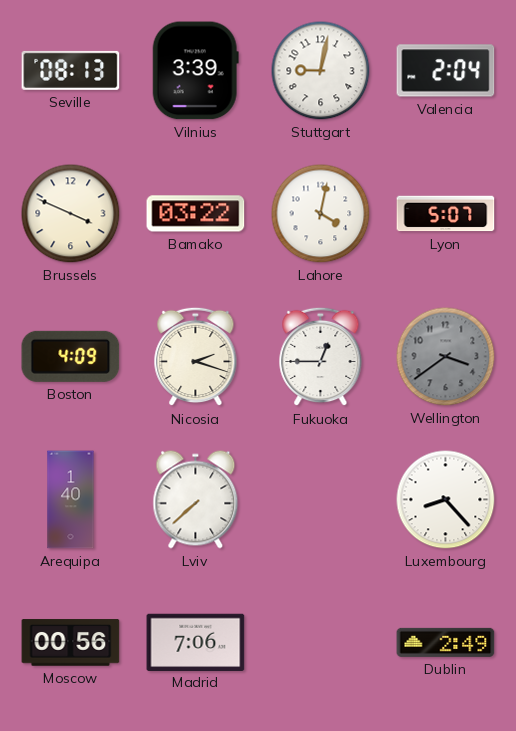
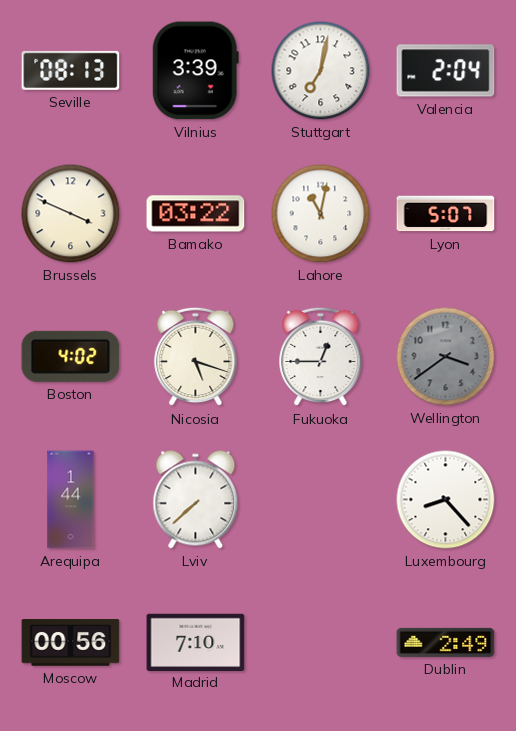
Stuttgart: 9:02 -> 7:02 (321, 71)
Lahore: 4:02 -> 11:02 (321, 214)
Boston: 4:09 -> 4:02 (71, 356)
Nicosia: 2:18 -> 5:18 (196, 357)
Arequipa: 1:40 -> 1:44 (71, 500)
Madrid: 7:06 -> 7:10 (196, 642)
